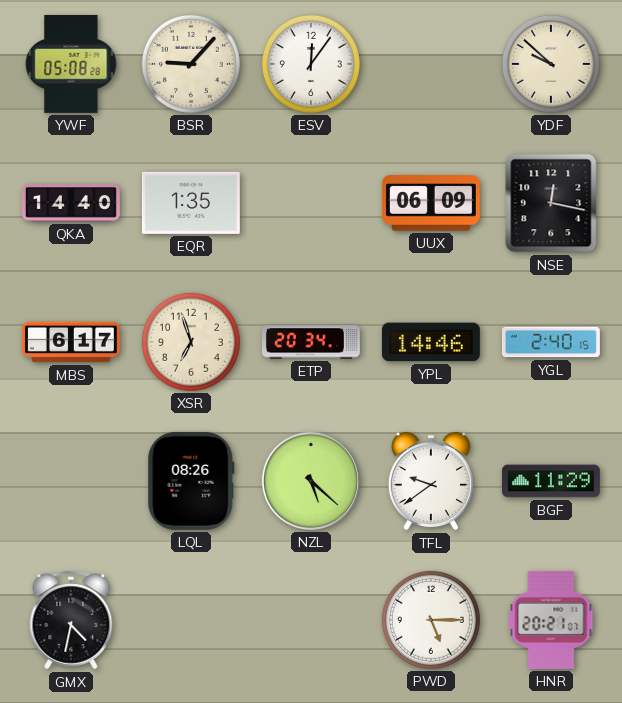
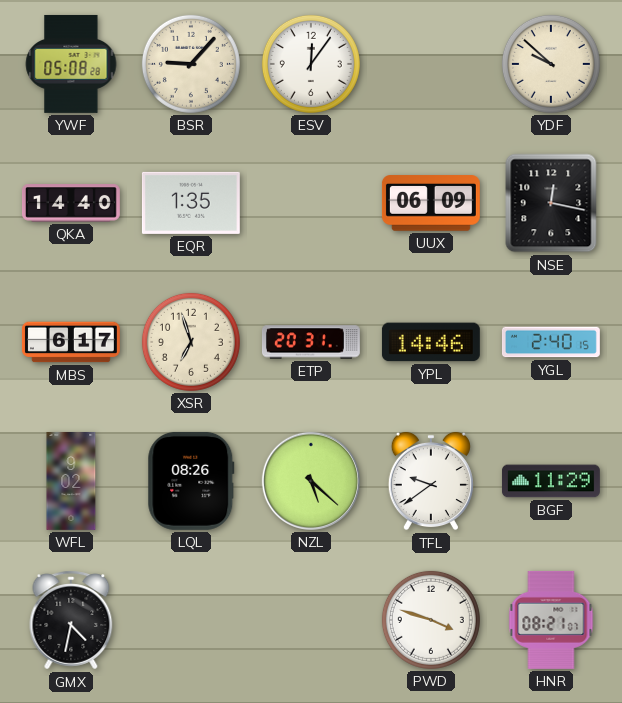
ETP: 20:34 -> 20:31 (311, 342)
WFL: none -> 9:02 (71, 481)
PWD: 5:15 -> 3:48 (431, 620)
HNR: 20:21 -> 08:21 (551, 620)
